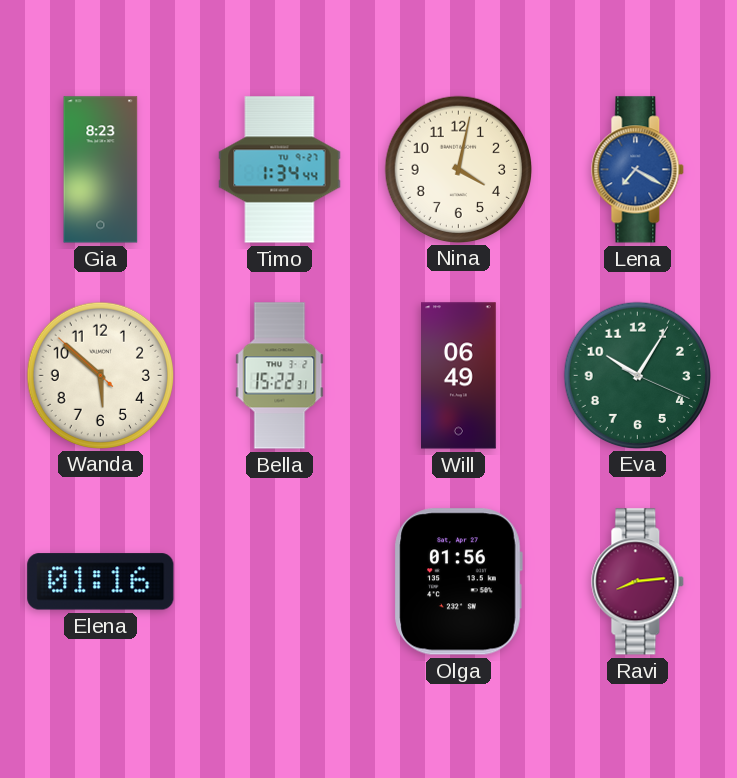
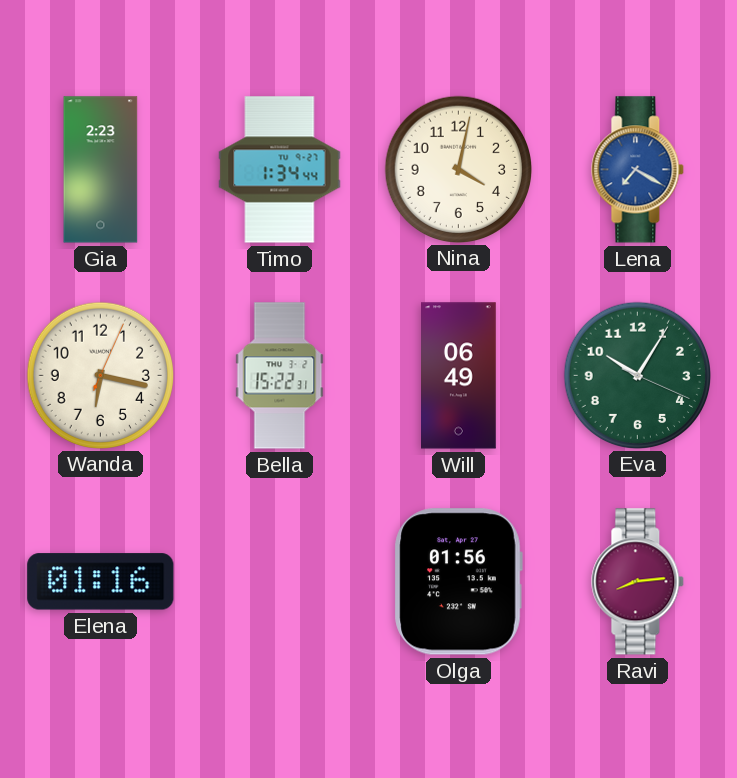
Gia: 8:23 -> 2:23 (101, 170)
Wanda: 5:51 -> 6:17 (100, 375)
